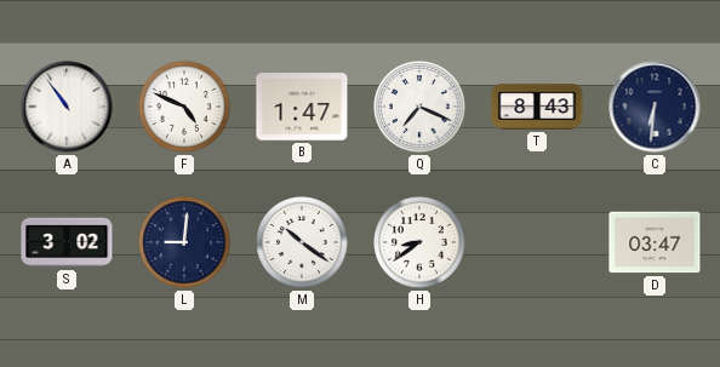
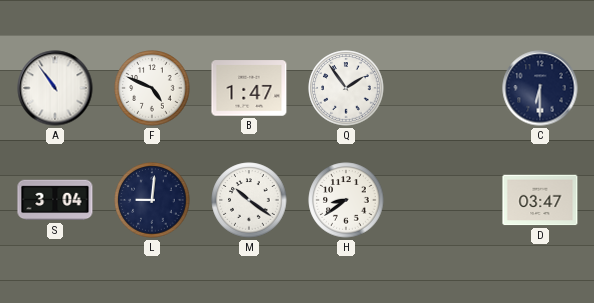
Q: 7:19 -> 1:54 (346, 88)
T: 8:43 -> none (537, 107)
C: 6:31 -> 6:30 (540, 88)
S: 3:02 -> 3:04 (55, 200)
